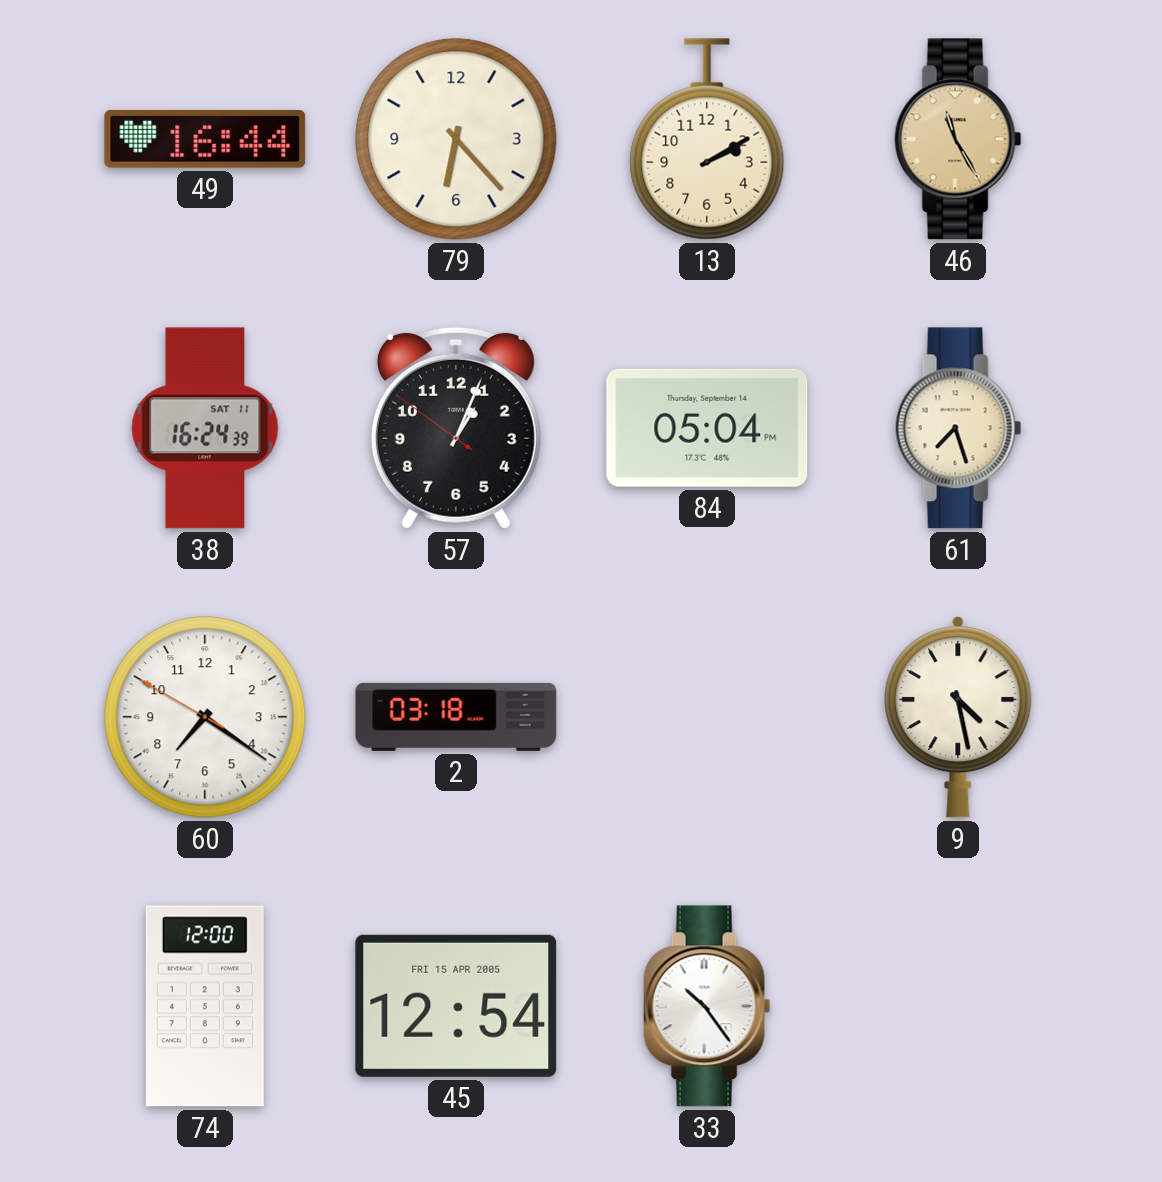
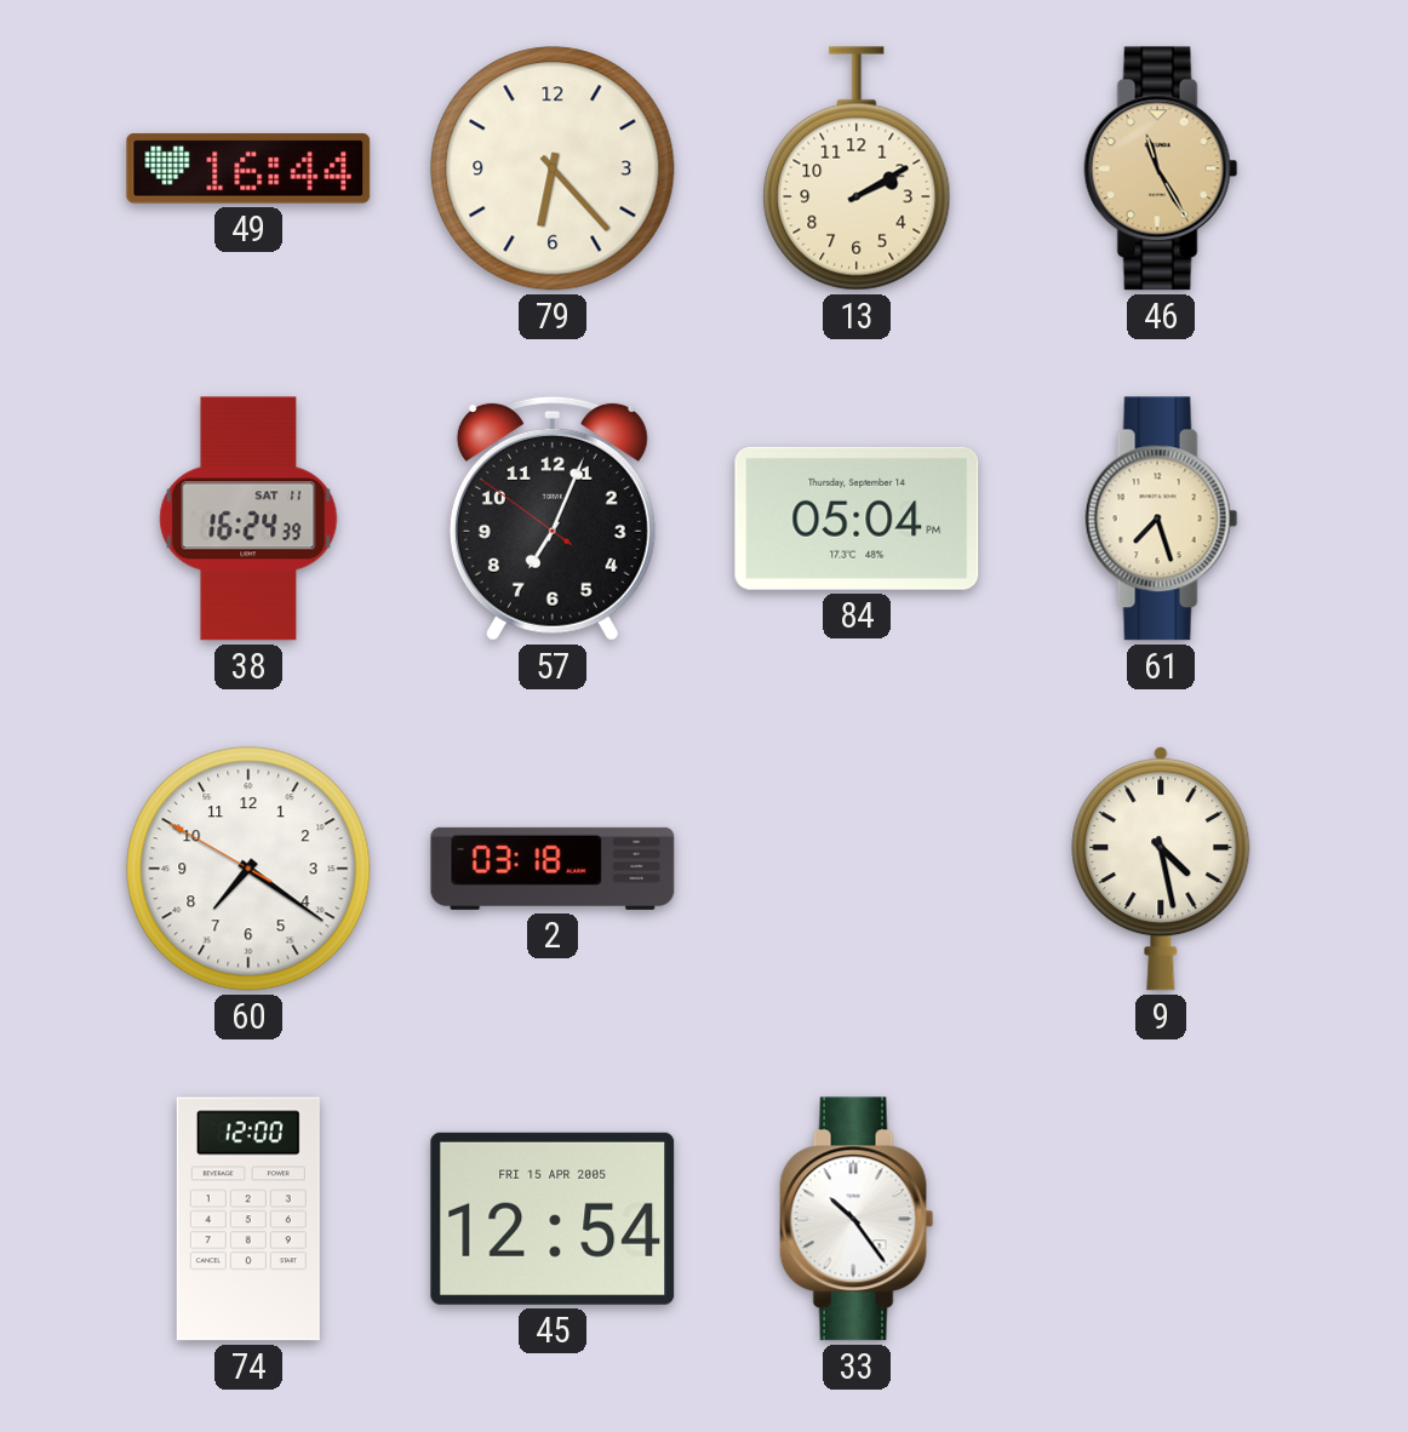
57: 1:03 -> 7:03 (553, 519)
